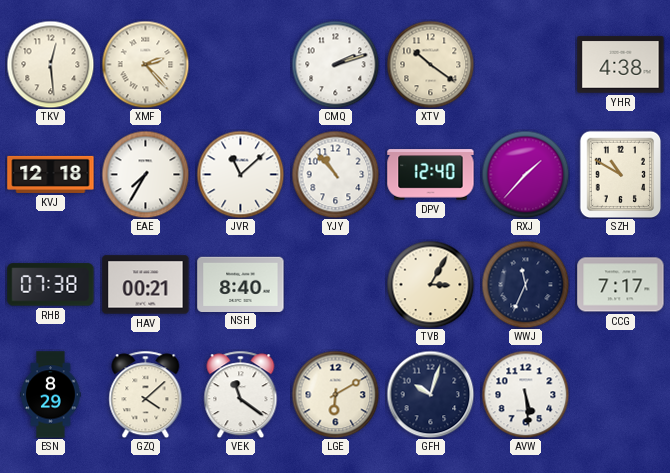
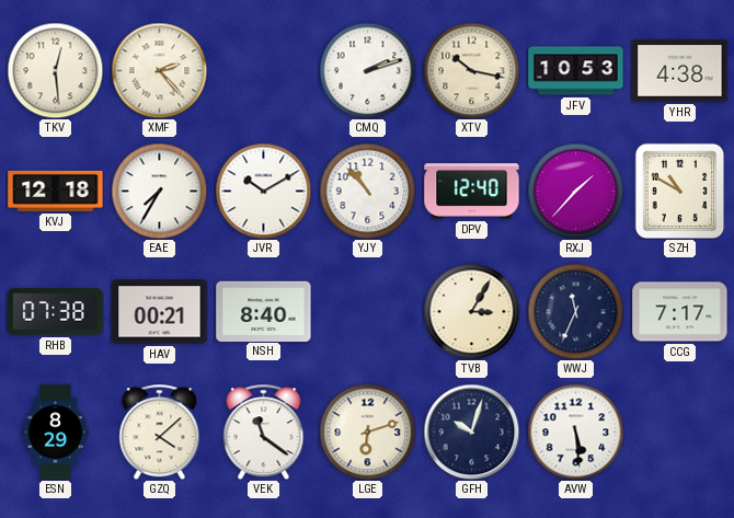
XTV: 10:21 -> 10:17 (471, 70)
JFV: none -> 10:53 (576, 71)
JVR: 11:08 -> 10:10 (263, 191)
LGE: 6:10 -> 6:12 (367, 431)
